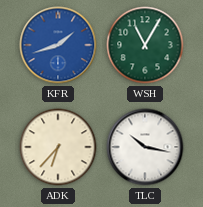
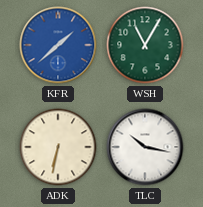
KFR: 1:42 -> 1:38 (58, 45)
ADK: 6:37 -> 6:32 (58, 147)
